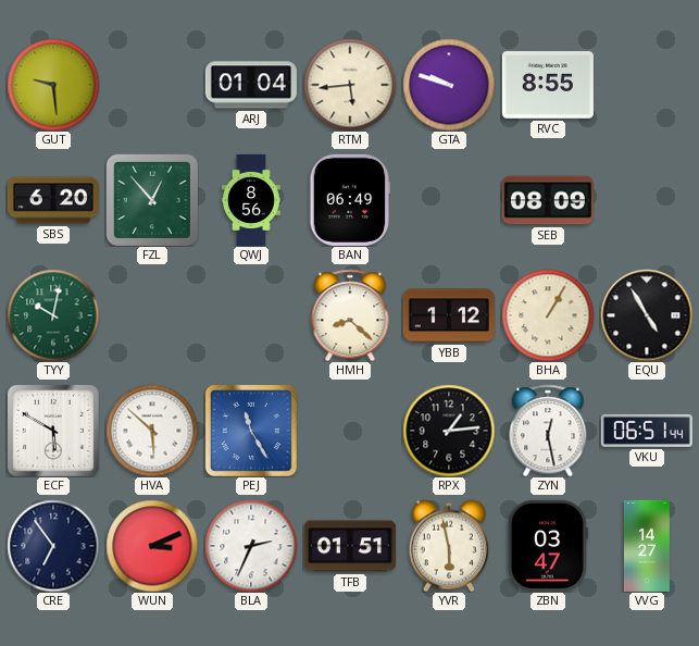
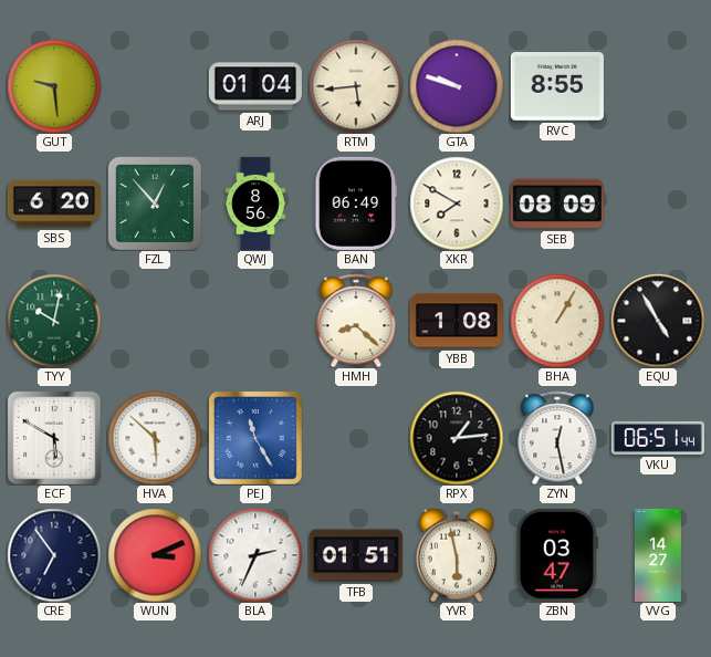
XKR: none -> 7:50 (457, 204)
YBB: 1:12 -> 1:08 (457, 321)
